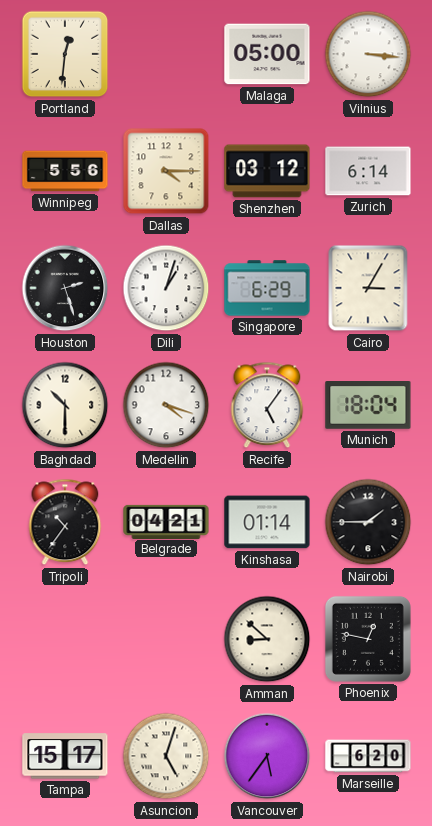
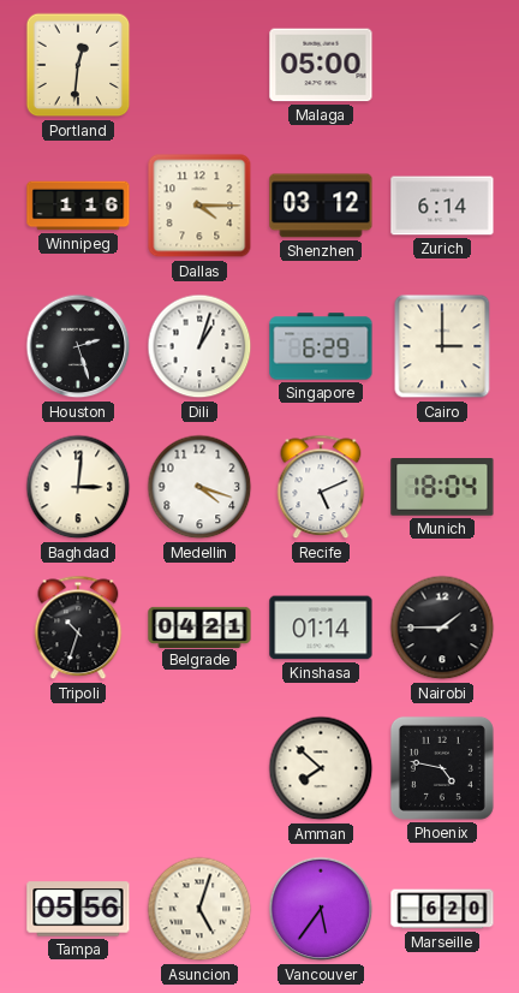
Vilnius: 3:16 -> none (368, 54)
Winnipeg: 5:56 -> 1:16 (78, 206)
Cairo: 3:05 -> 3:00 (442, 346)
Baghdad: 10:30 -> 3:01 (78, 487)
Recife: 5:06 -> 5:11 (321, 487)
Tripoli: 10:36 -> 10:33 (78, 628)
Amman: 8:52 -> 7:52 (321, 768)
Phoenix: 12:47 -> 4:47 (442, 768)
Tampa: 15:17 -> 05:56 (78, 909)
